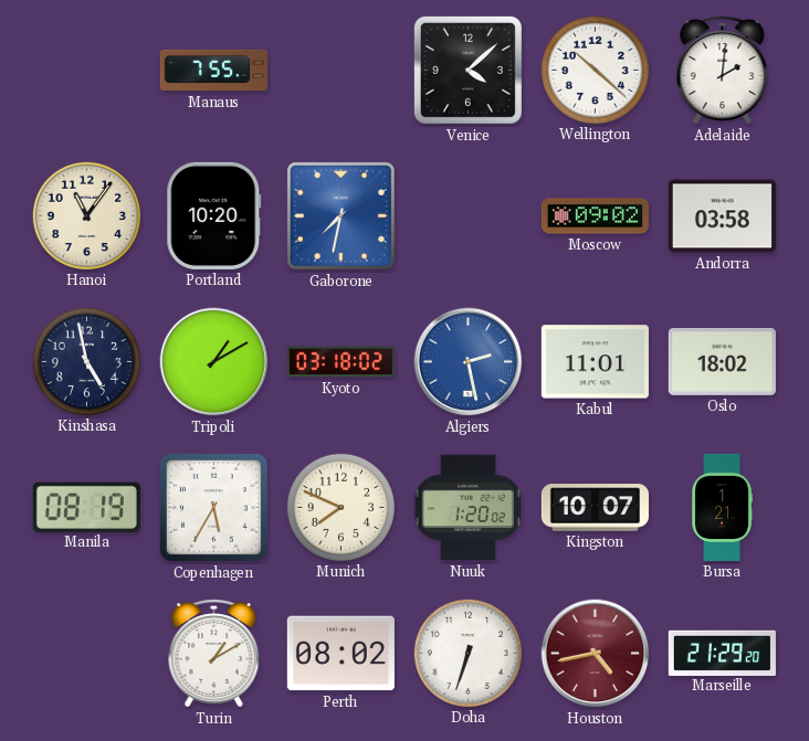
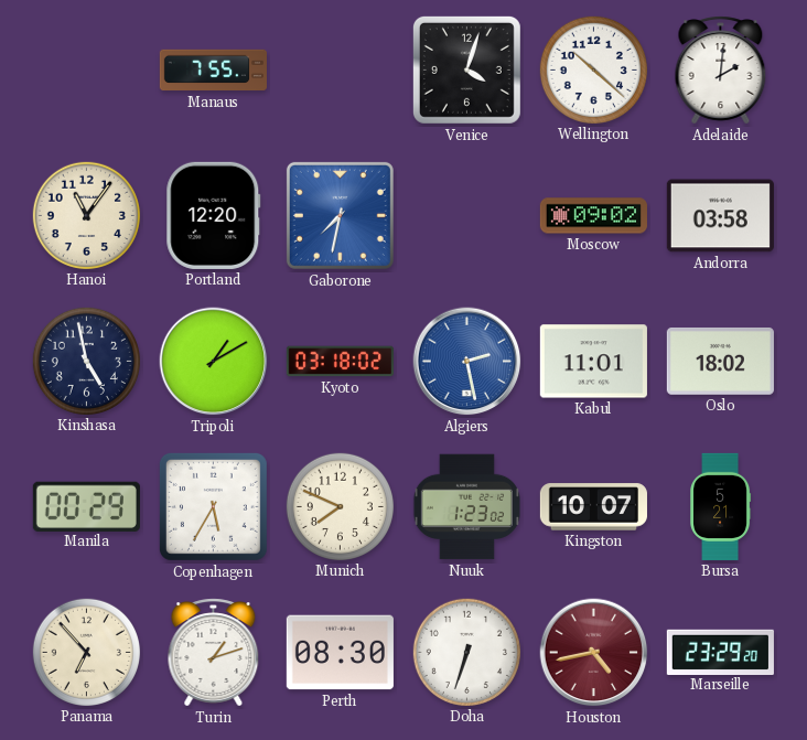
Venice: 4:08 -> 4:03 (466, 69)
Portland: 10:20 -> 12:20 (214, 215)
Manila: 08:19 -> 00:29 (86, 506)
Nuuk: 1:20 -> 1:23 (466, 507)
Bursa: 1:21 -> 5:21 (721, 506)
Panama: none -> 6:53 (86, 652)
Turin: 1:10 -> 1:12 (214, 653)
Perth: 08:02 -> 08:30 (340, 653)
Marseille: 21:29 -> 23:29 (720, 652)
